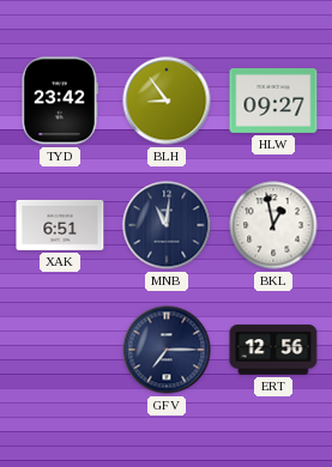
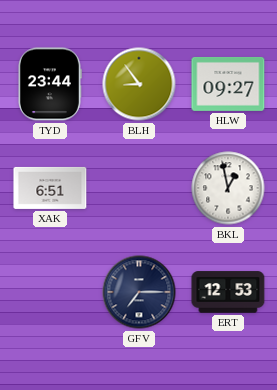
TYD: 23:42 -> 23:44 (50, 84)
MNB: 11:01 -> none (167, 225)
ERT: 12:56 -> 12:53 (228, 292)
